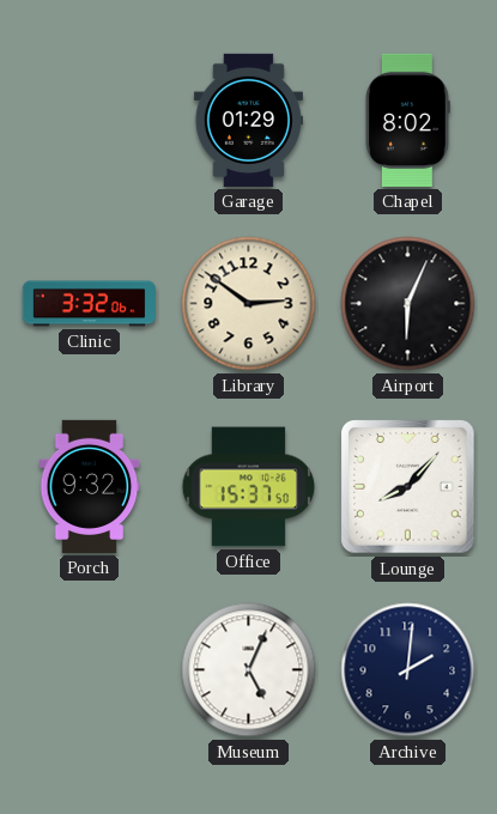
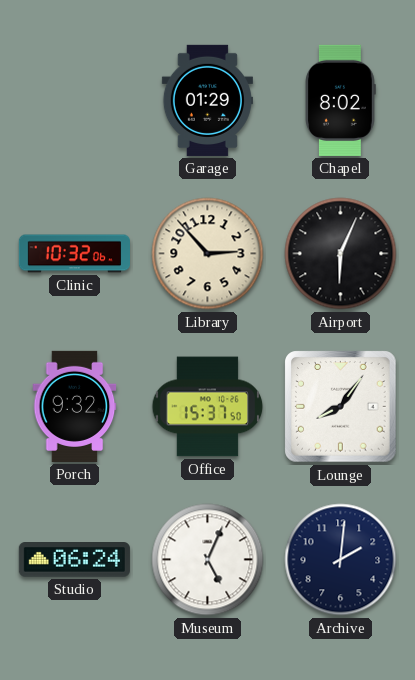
Clinic: 3:32 -> 10:32 (74, 254)
Library: 2:51 -> 2:53 (208, 254)
Lounge: 8:07 -> 8:06 (341, 407)
Studio: none -> 06:24 (74, 560)
